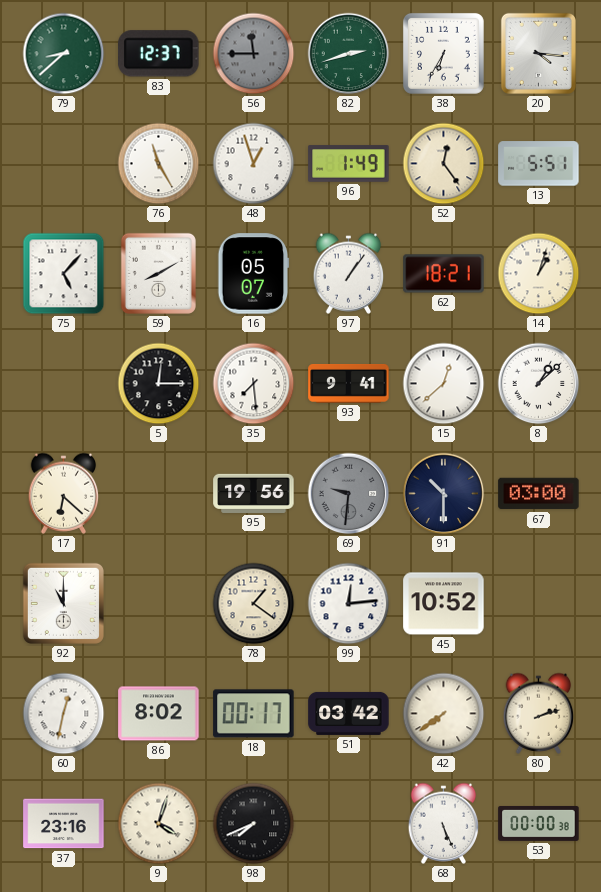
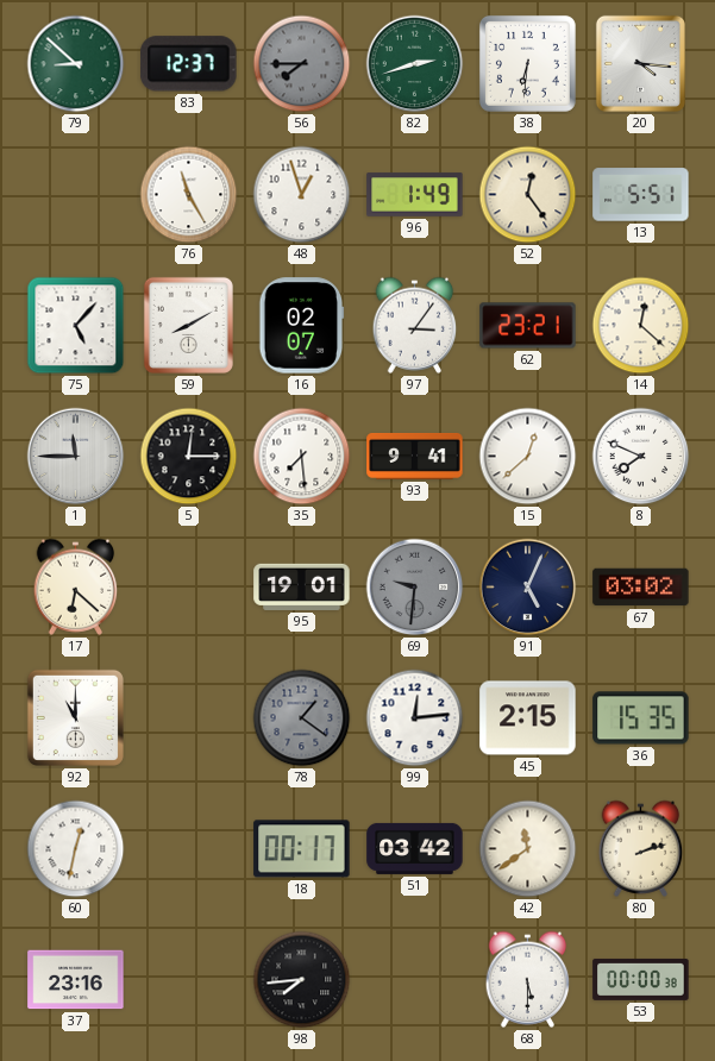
79: 8:38 -> 8:52 (76, 64)
56: 11:45 -> 7:45 (302, 64)
38: 6:35 -> 6:31 (527, 63)
16: 05:07 -> 02:07 (302, 326)
97: 1:06 -> 3:06 (415, 325)
62: 18:21 -> 23:21 (528, 326)
14: 1:03 -> 12:22 (641, 326)
1: none -> 11:45 (76, 457)
8: 1:08 -> 7:49 (641, 457)
95: 19:56 -> 19:01 (302, 586)
91: 10:30 -> 5:04 (528, 588)
67: 03:00 -> 03:02 (641, 588)
78 dial: cream -> grey (302, 718)
45: 10:52 -> 2:15 (528, 718)
36: none -> 15:35 (641, 718)
86: 8:02 -> none (159, 714)
42: 7:39 -> 11:39 (528, 849)
9: 4:03 -> none (159, 824)
98: 7:41 -> 7:44 (302, 980)
68: 5:26 -> 5:30 (528, 979)
